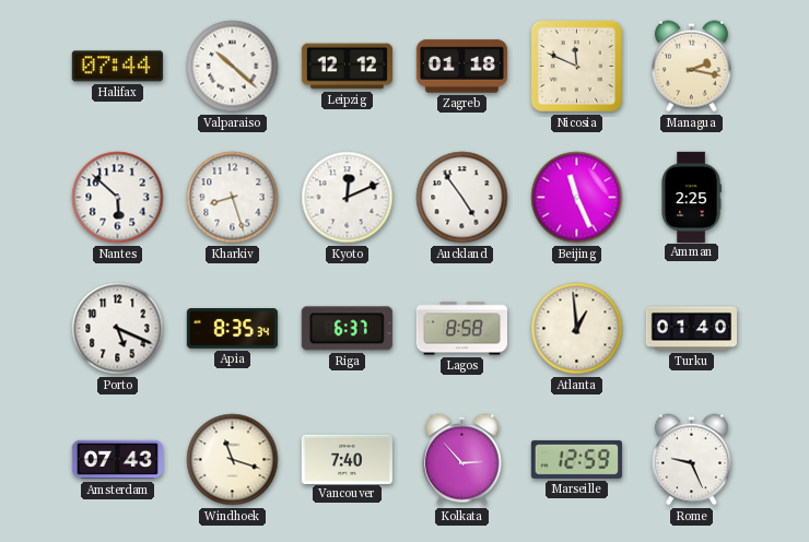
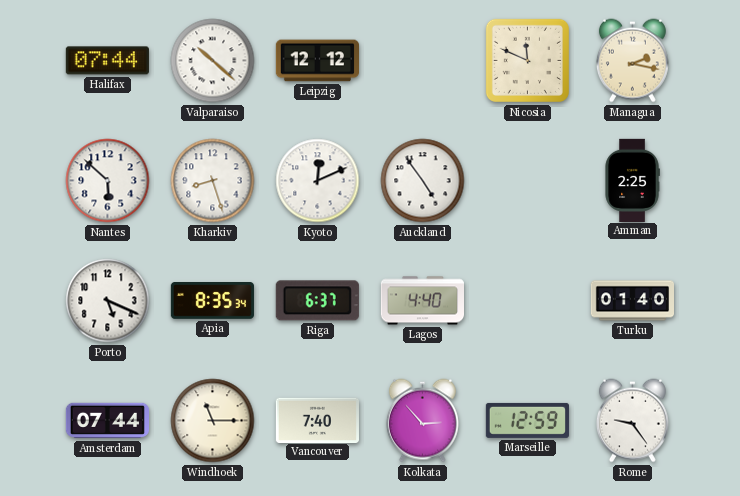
Zagreb: 01:18 -> none (461, 67)
Beijing: 11:26 -> none (577, 198)
Lagos: 8:58 -> 4:40 (422, 301)
Atlanta: 12:59 -> none (577, 329)
Amsterdam: 07:43 -> 07:44 (107, 421)
Windhoek: 11:18 -> 11:15 (213, 421)
Rome: 9:26 -> 9:24 (632, 421)
